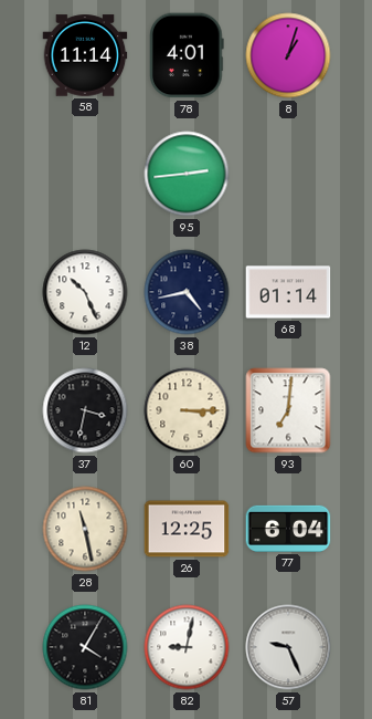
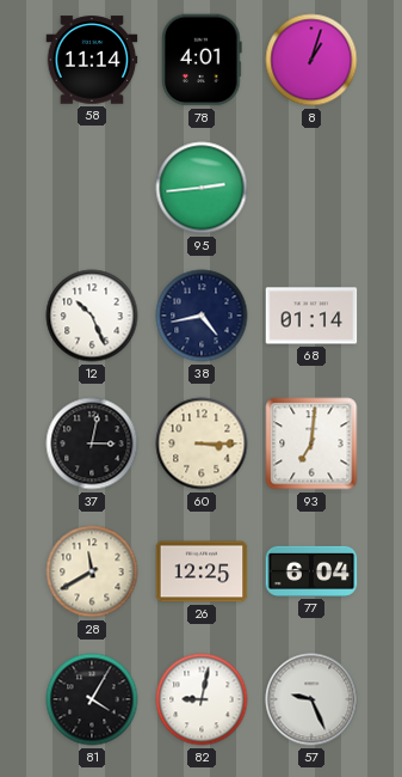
37: 3:32 -> 3:02 (92, 443)
28: 11:28 -> 11:40 (92, 571)
